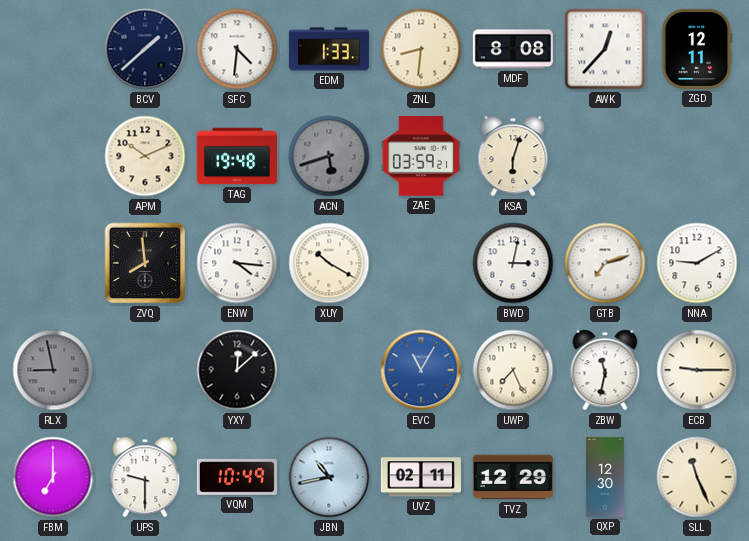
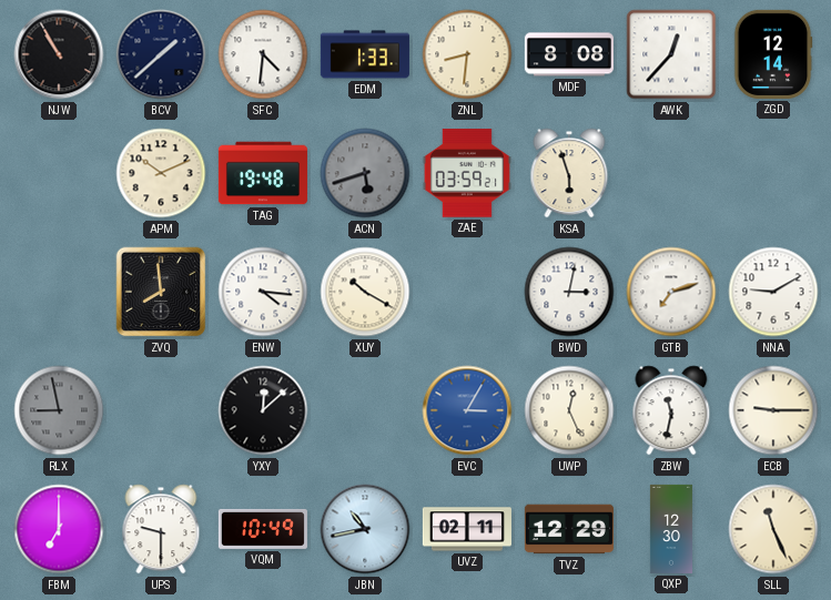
NJW: none -> 10:55 (59, 54)
ZGD: 12:11 -> 12:14 (773, 54)
KSA: 6:03 -> 5:57 (569, 173)
EVC: 11:05 -> 3:05 (467, 410)
UWP: 7:26 -> 12:26 (569, 410)
